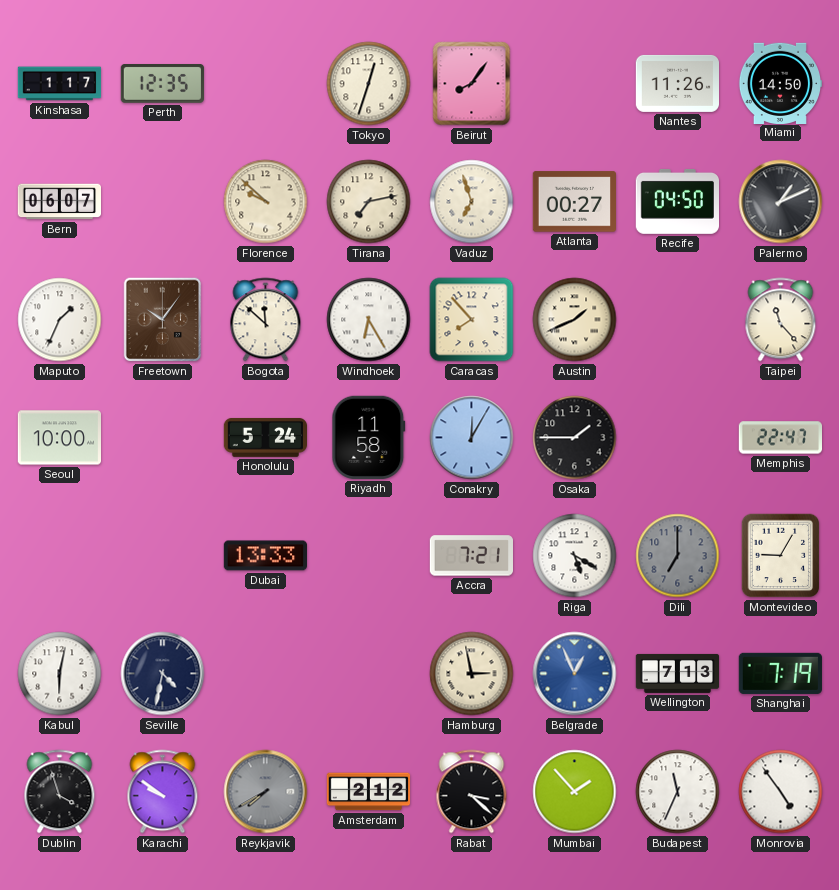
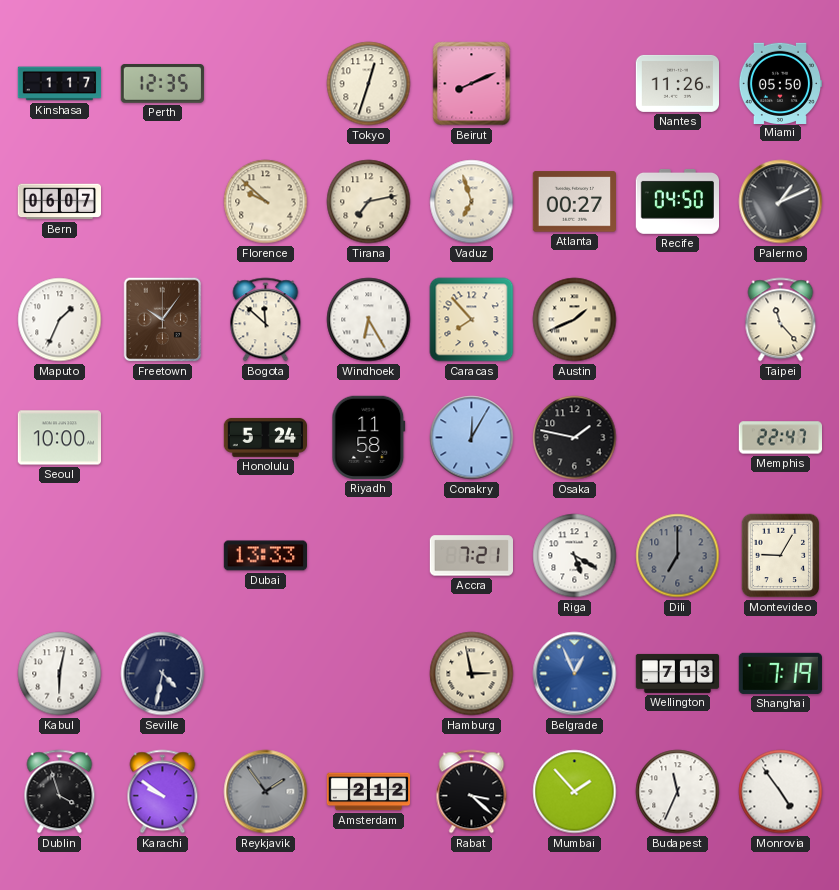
Beirut: 8:06 -> 8:11 (472, 84)
Miami: 14:50 -> 05:50 (779, 83)
Osaka: 1:45 -> 1:47 (575, 438)
Reykjavik: 7:40 -> 1:54 (266, 792)
